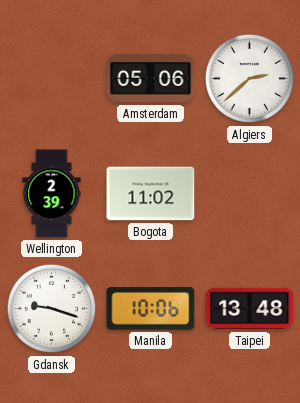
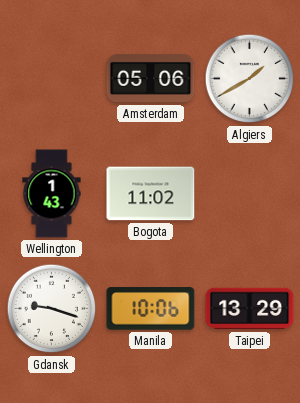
Algiers: 2:38 -> 1:40 (250, 79)
Wellington: 2:39 -> 1:43 (52, 194)
Taipei: 13:48 -> 13:29 (250, 309)
